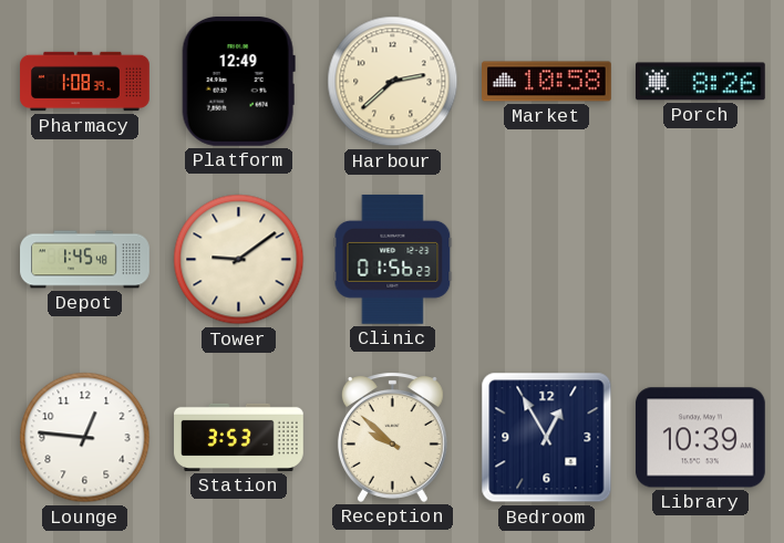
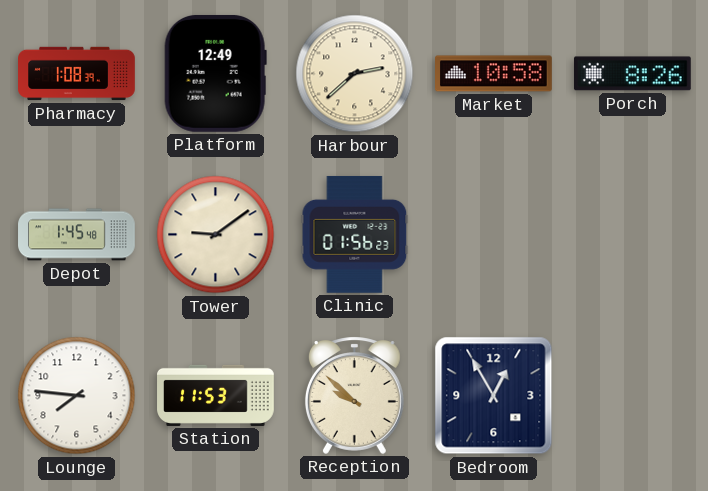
Lounge: 12:46 -> 7:46 (77, 396)
Station: 3:53 -> 11:53 (216, 395)
Library: 10:39 -> none (700, 438)
